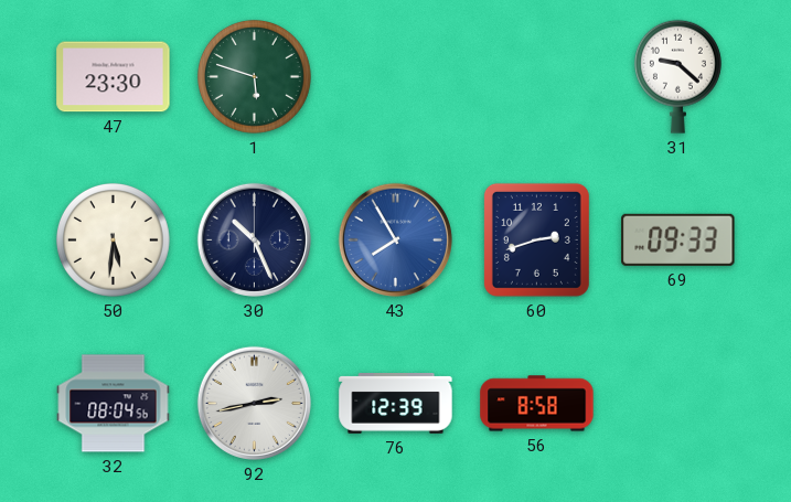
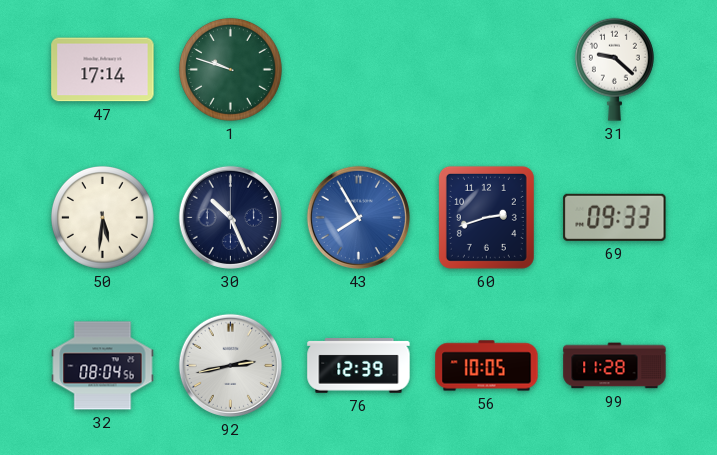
47: 23:30 -> 17:14 (103, 70)
1: 5:48 -> 9:48 (230, 69)
56: 8:58 -> 10:05 (487, 366)
99: none -> 11:28 (615, 366)
